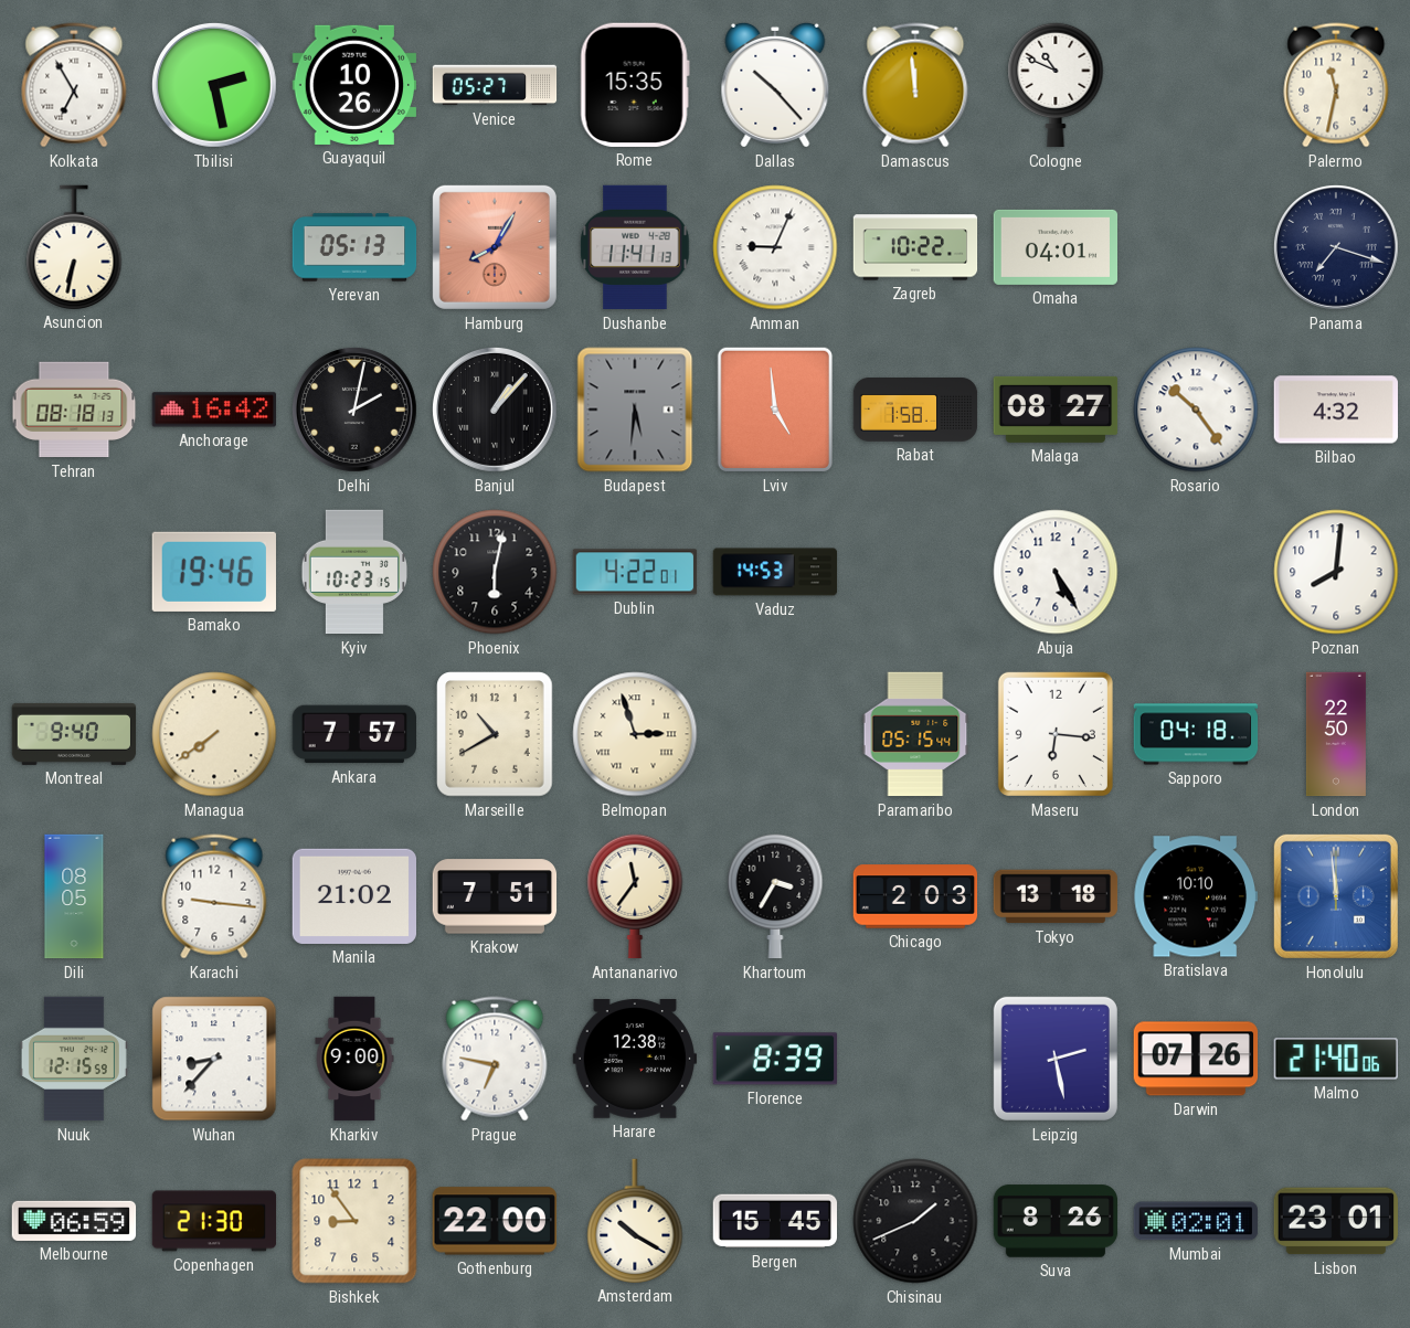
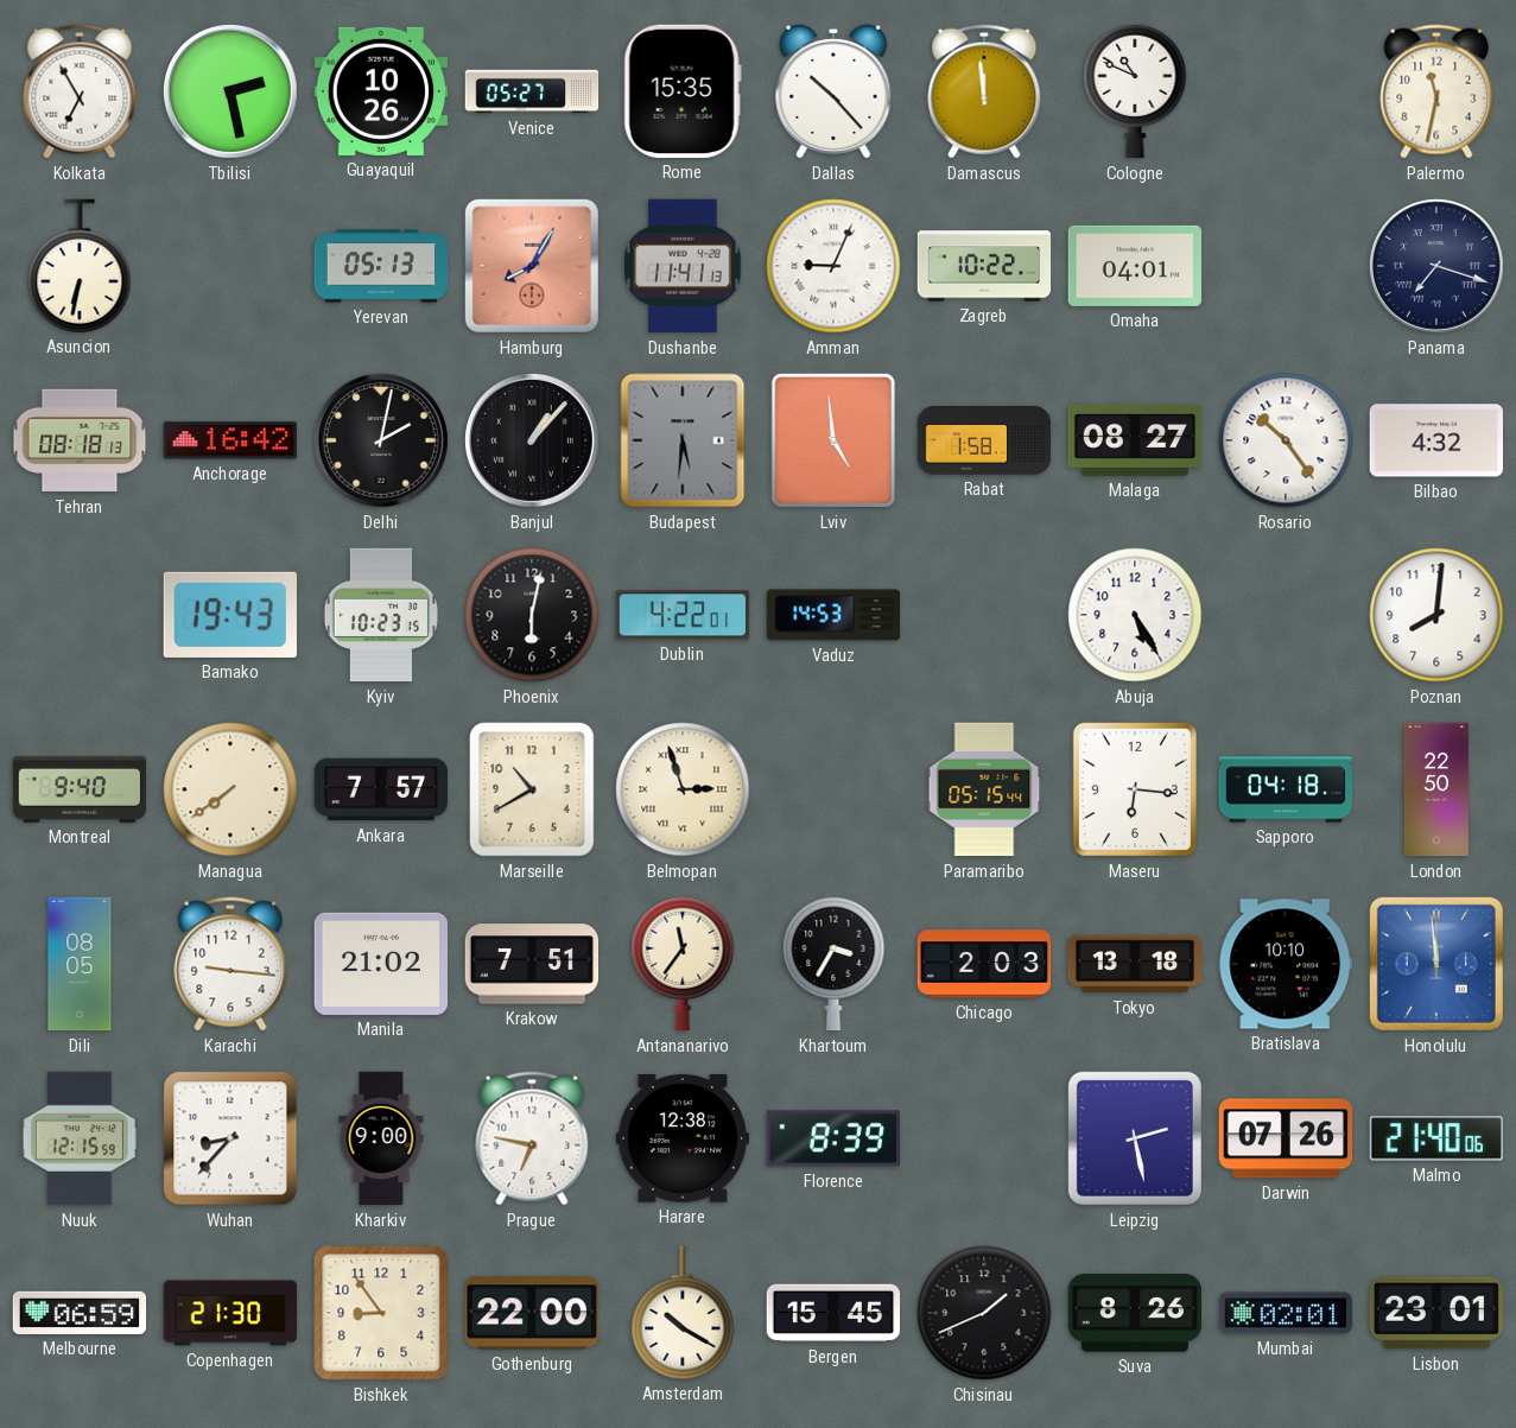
Bamako: 19:46 -> 19:43 (230, 615)
